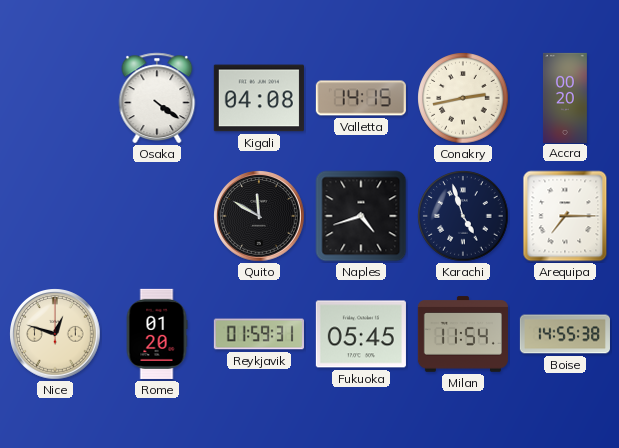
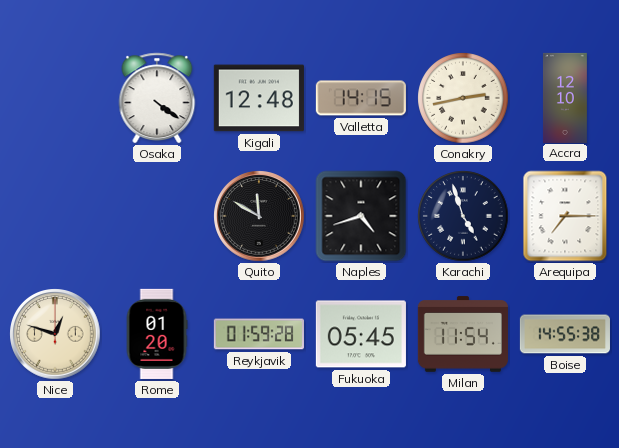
Kigali: 04:08 -> 12:48 (259, 98)
Accra: 00:20 -> 12:10 (565, 97)
Reykjavik: 01:59:31 -> 01:59:28 (259, 334)
